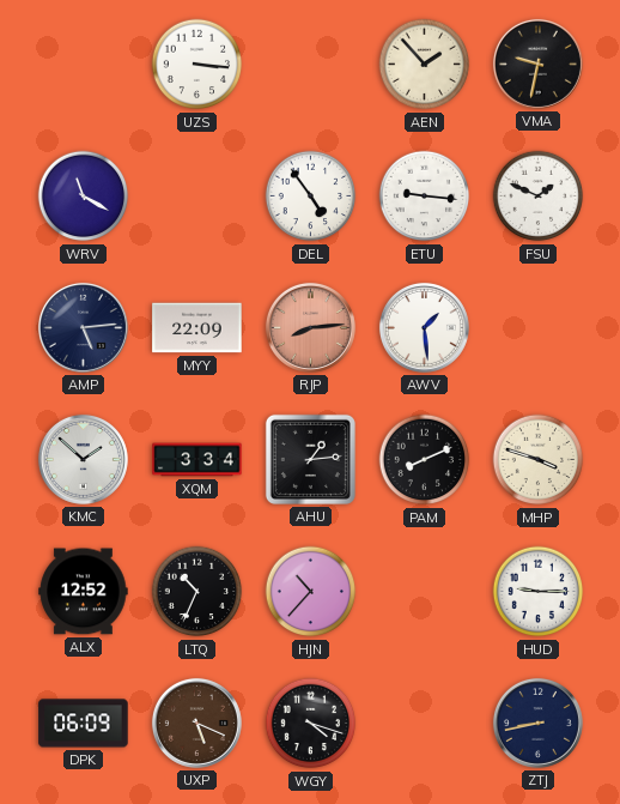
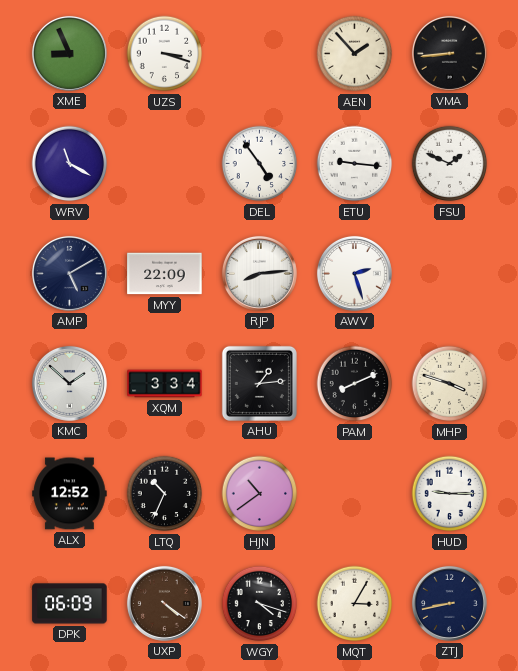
XME: none -> 8:56 (69, 53)
UZS: 3:16 -> 3:18 (165, 54)
VMA: 9:32 -> 8:44 (449, 53)
AMP: 5:14 -> 5:10 (69, 273)
RJP dial: salmon -> white (259, 273)
AWV: 1:29 -> 2:27 (354, 273)
HJN: 10:37 -> 10:39 (260, 494)
UXP: 5:19 -> 4:21 (164, 603)
MQT: none -> 3:05 (355, 604)
